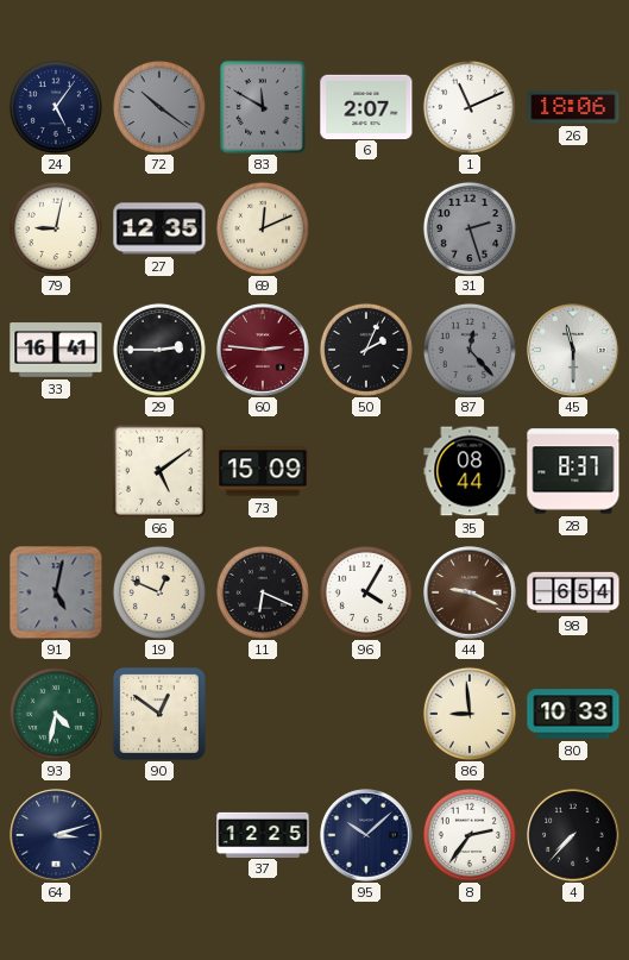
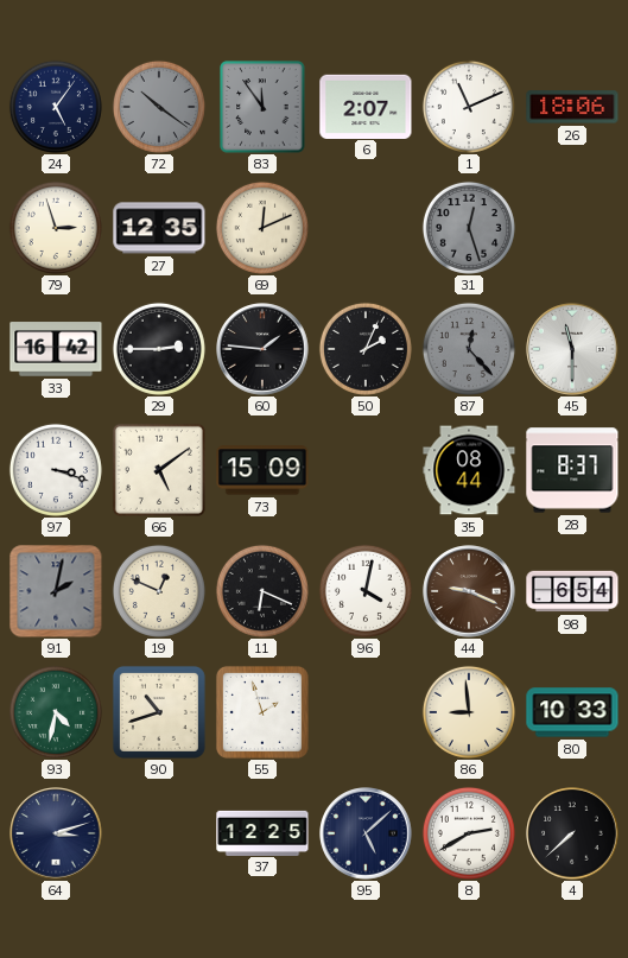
83: 11:50 -> 11:54 (262, 107)
79: 9:02 -> 2:57 (56, 228)
31: 2:27 -> 12:27 (469, 228)
33: 16:41 -> 16:42 (56, 349)
60: 2:46 -> 1:46 (262, 349)
60 dial: burgundy -> black (262, 349)
97: none -> 3:18 (56, 470)
91: 5:02 -> 2:02 (56, 591)
96: 4:05 -> 4:02 (366, 591)
90: 12:51 -> 10:42 (159, 712)
55: none -> 1:57 (262, 712)
95: 10:08 -> 5:08 (366, 833)
8: 2:36 -> 2:40 (469, 833)
4: 7:37 -> 7:38 (572, 833)
